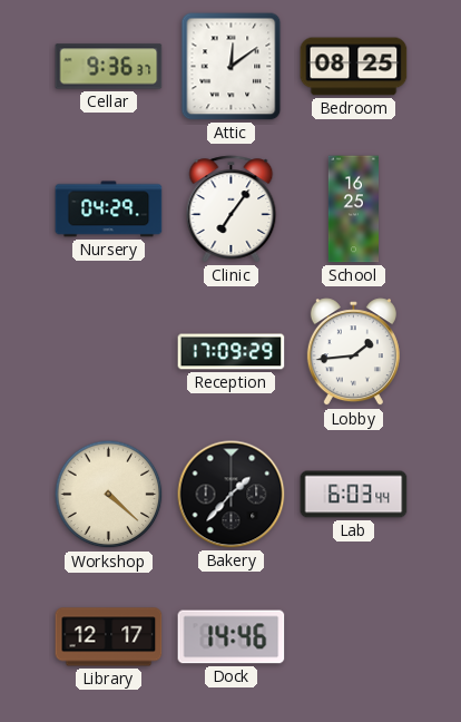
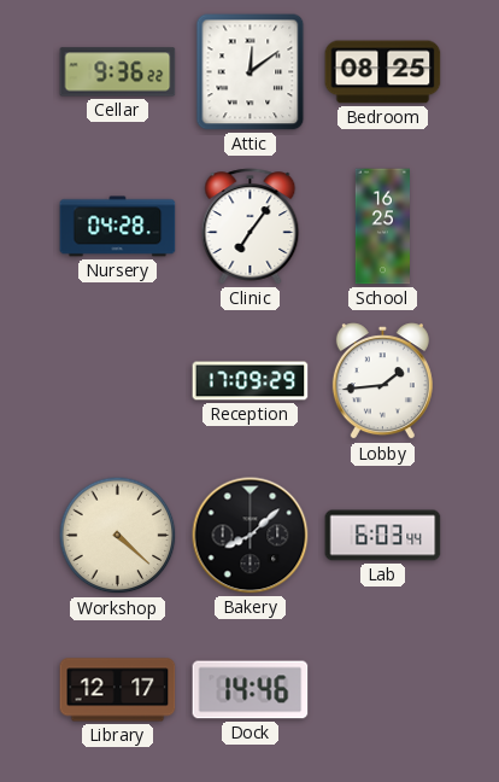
Cellar: 9:36:37 -> 9:36:22 (118, 72)
Nursery: 04:29 -> 04:28 (118, 227)
Bakery: 1:37 -> 8:08 (251, 536)
